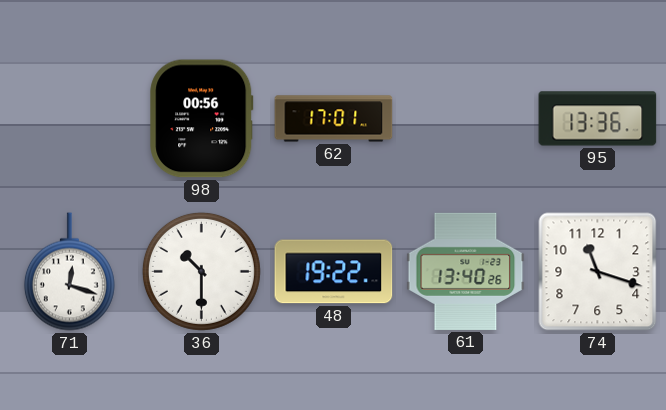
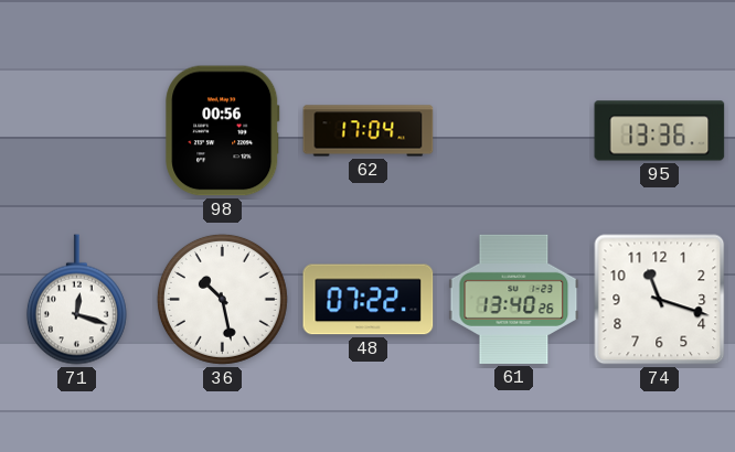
62: 17:01 -> 17:04 (369, 131)
36: 10:30 -> 10:28 (222, 299)
48: 19:22 -> 07:22 (369, 300)
